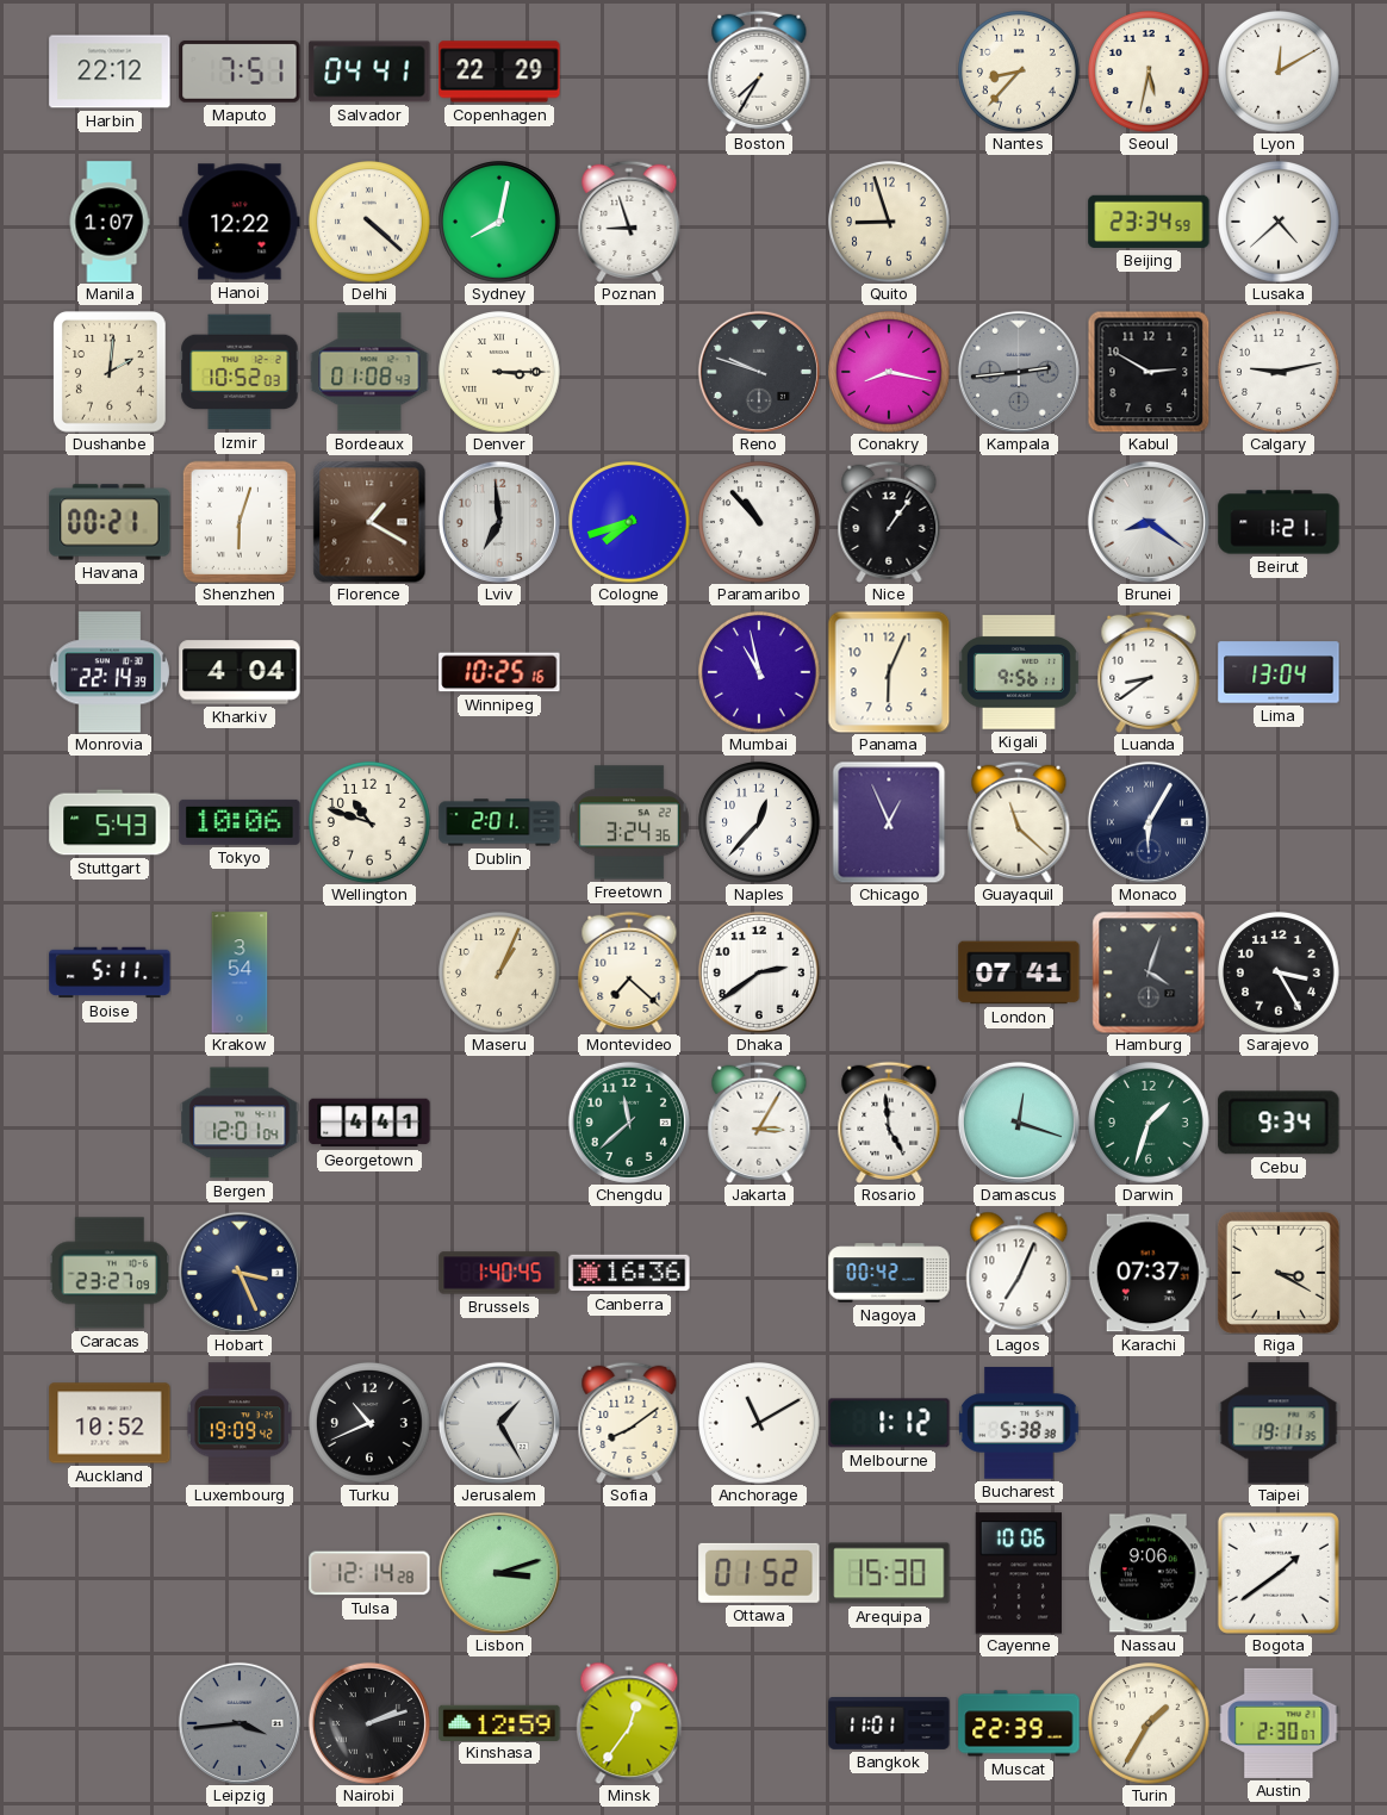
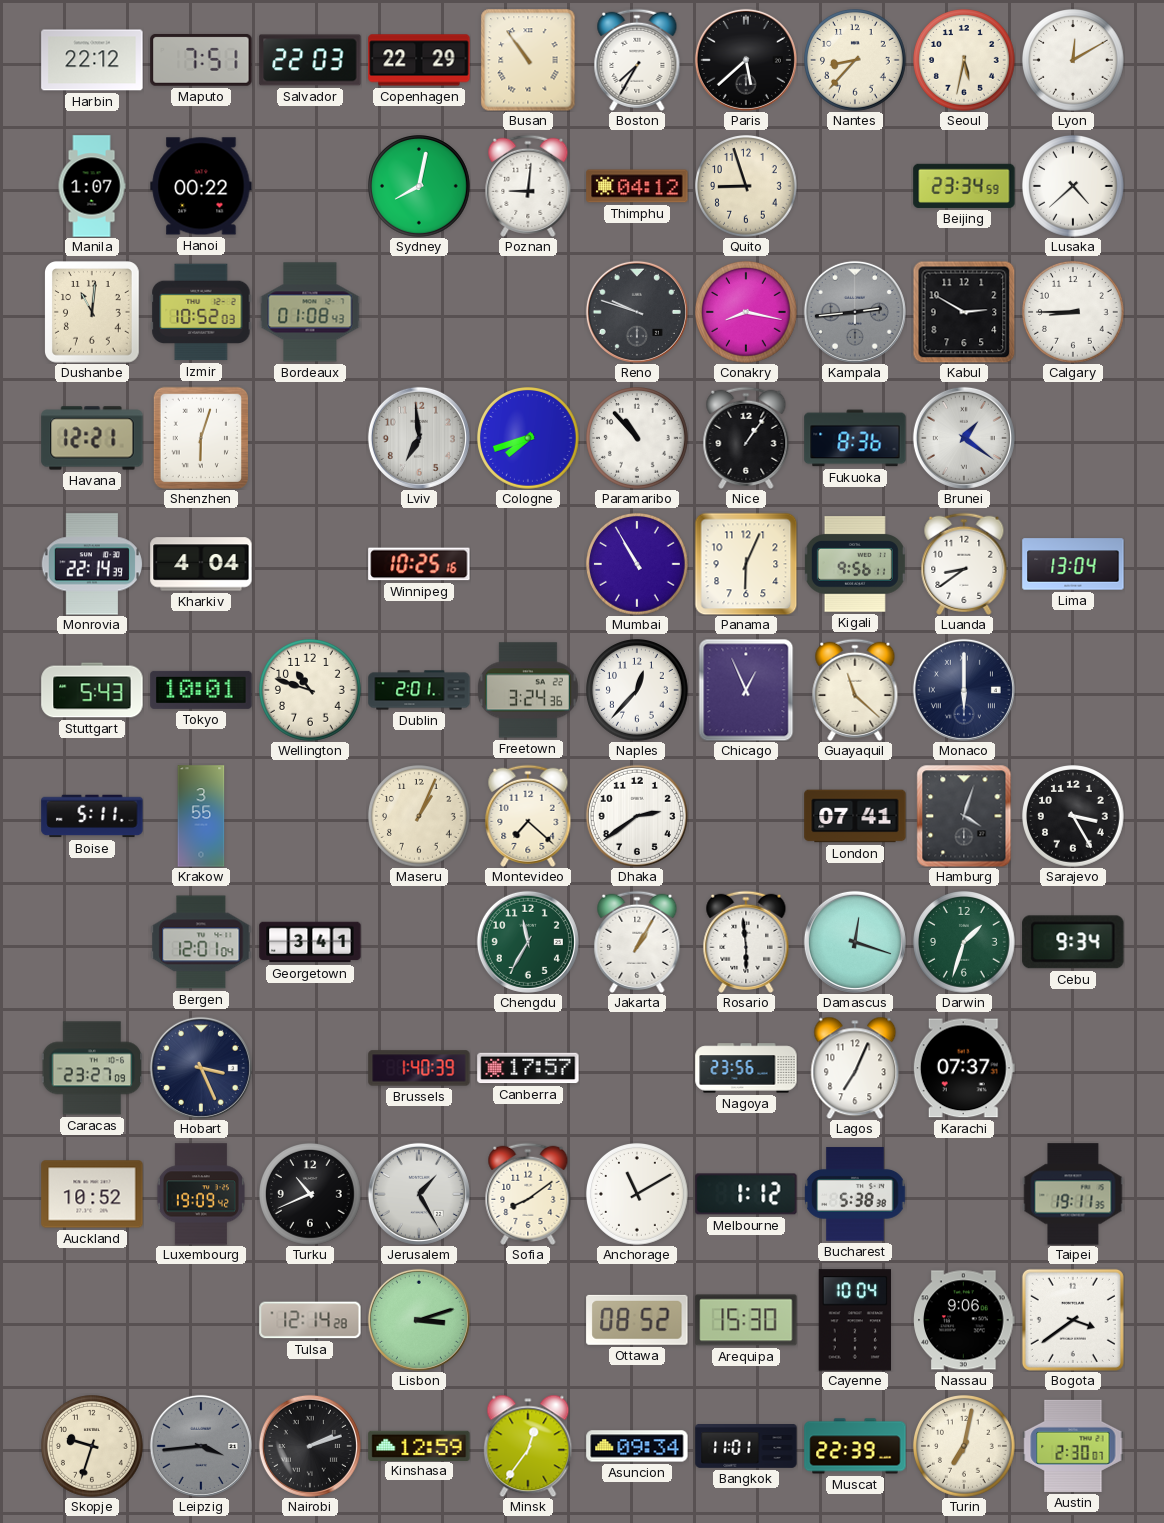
Salvador: 04:41 -> 22:03 (310, 60)
Busan: none -> 10:54 (528, 60)
Paris: none -> 5:38 (746, 60)
Hanoi: 12:22 -> 00:22 (201, 186)
Delhi: 4:22 -> none (371, 223)
Poznan: 8:57 -> 9:01 (528, 186)
Thimphu: none -> 04:12 (637, 186)
Dushanbe: 2:01 -> 11:01 (93, 313)
Denver: 3:15 -> none (500, 373)
Calgary: 9:13 -> 8:45 (1074, 313)
Havana: 00:21 -> 12:21 (92, 438)
Florence: 1:20 -> none (369, 522)
Fukuoka: none -> 8:36 (855, 438)
Brunei: 8:21 -> 1:21 (964, 438)
Beirut: 1:21 -> none (1279, 522)
Mumbai: 10:58 -> 10:55 (638, 565)
Tokyo: 10:06 -> 10:01 (201, 690)
Monaco: 6:05 -> 6:00 (964, 690)
Krakow: 3:54 -> 3:55 (201, 816)
Georgetown: 4:41 -> 3:41 (310, 942)
Chengdu: 11:38 -> 11:35 (528, 942)
Jakarta: 3:05 -> 1:05 (637, 942)
Rosario: 4:59 -> 5:59 (746, 942)
Brussels: 1:40:45 -> 1:40:39 (419, 1068)
Canberra: 16:36 -> 17:57 (528, 1068)
Nagoya: 00:42 -> 23:56 (746, 1068)
Riga: 3:20 -> none (1279, 1273)
Ottawa: 01:52 -> 08:52 (637, 1320)
Cayenne: 10:06 -> 10:04 (854, 1320)
Bogota: 1:39 -> 3:39 (1073, 1320)
Skopje: none -> 9:33 (93, 1447)
Asuncion: none -> 09:34 (637, 1446)
Turin: 1:35 -> 7:02 (965, 1447)
